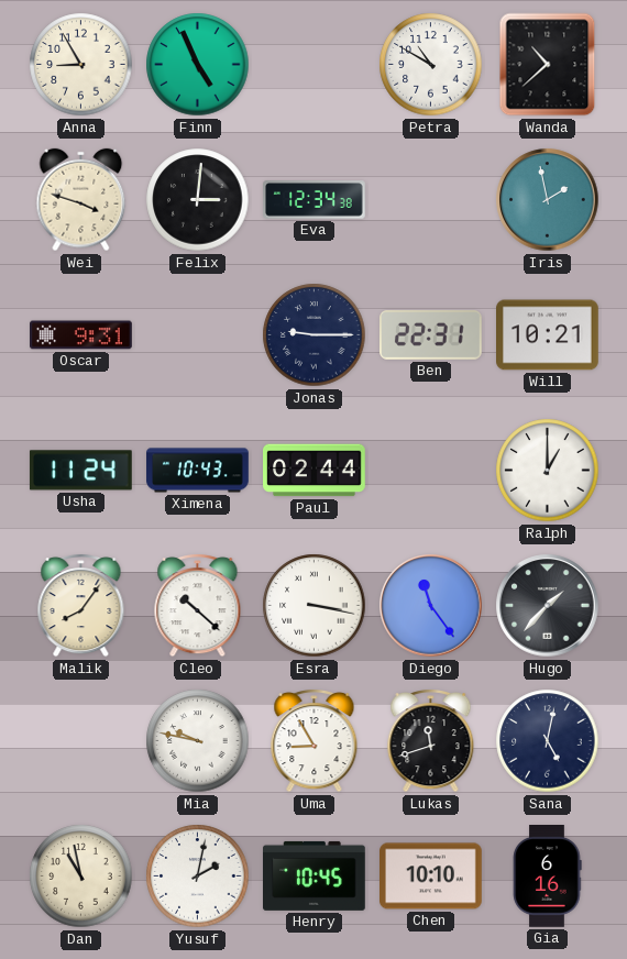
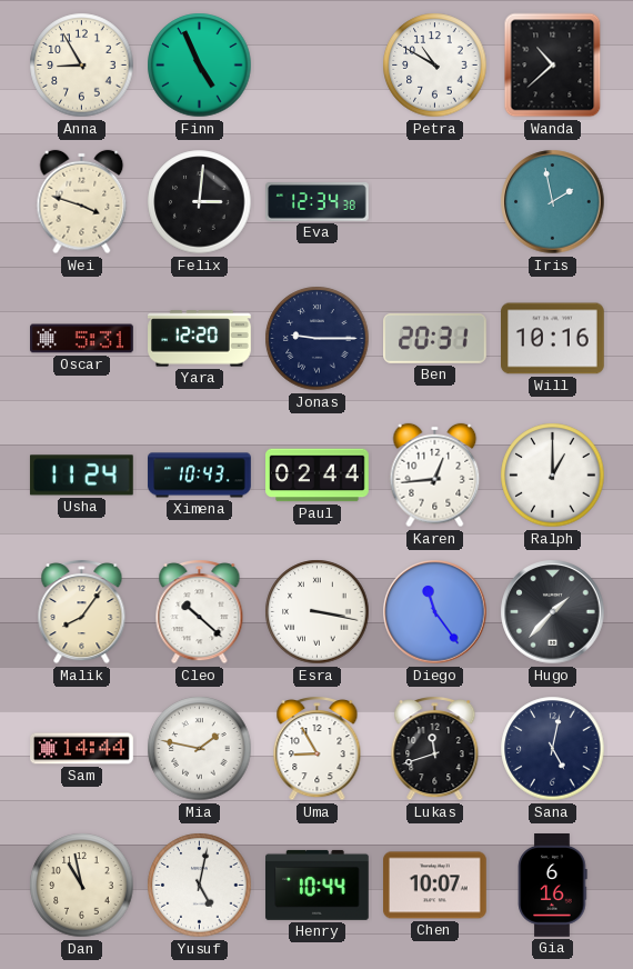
Oscar: 9:31 -> 5:31 (82, 339)
Yara: none -> 12:20 (200, 339)
Ben: 22:31 -> 20:31 (435, 339)
Will: 10:21 -> 10:16 (553, 339)
Karen: none -> 12:44 (435, 476)
Sam: none -> 14:44 (82, 749)
Mia: 9:47 -> 1:47 (200, 749)
Yusuf: 2:02 -> 5:02 (200, 886)
Henry: 10:45 -> 10:44 (318, 885)
Chen: 10:10 -> 10:07 (435, 886)
